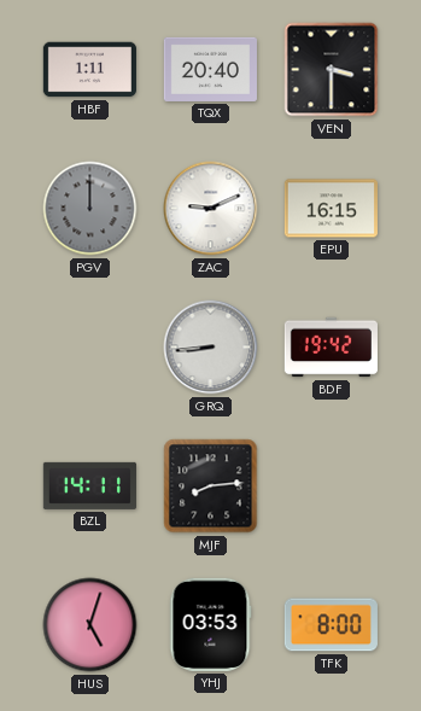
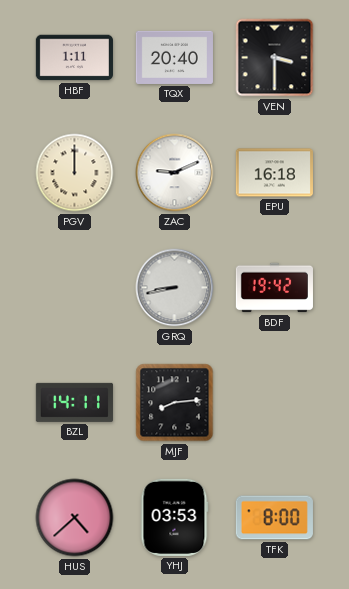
PGV dial: grey -> cream (75, 173)
EPU: 16:15 -> 16:18 (274, 173)
GRQ: 8:44 -> 8:43 (175, 288)
HUS: 5:03 -> 4:38 (75, 518)
